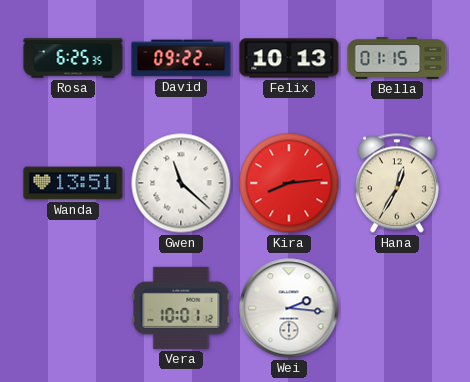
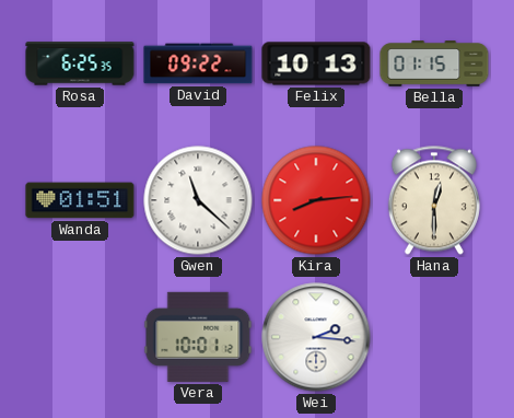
Wanda: 13:51 -> 01:51 (80, 200)
Hana: 12:35 -> 12:30 (434, 200)
